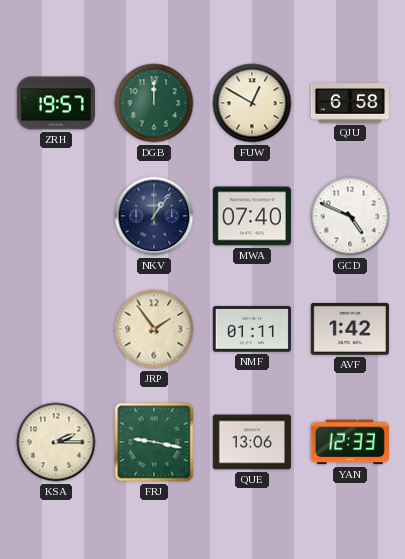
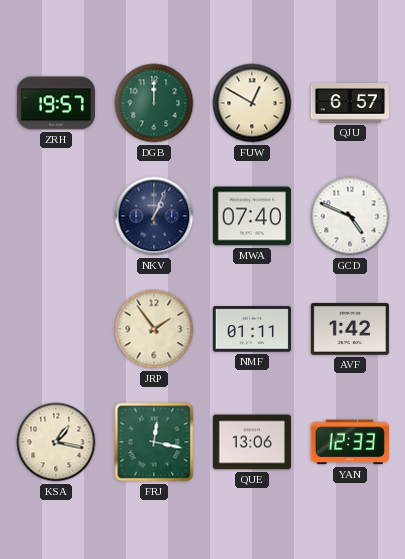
QJU: 6:58 -> 6:57 (350, 103)
NKV: 1:06 -> 1:04 (154, 216)
KSA: 2:15 -> 1:17 (56, 442)
FRJ: 9:17 -> 12:17 (154, 442)
